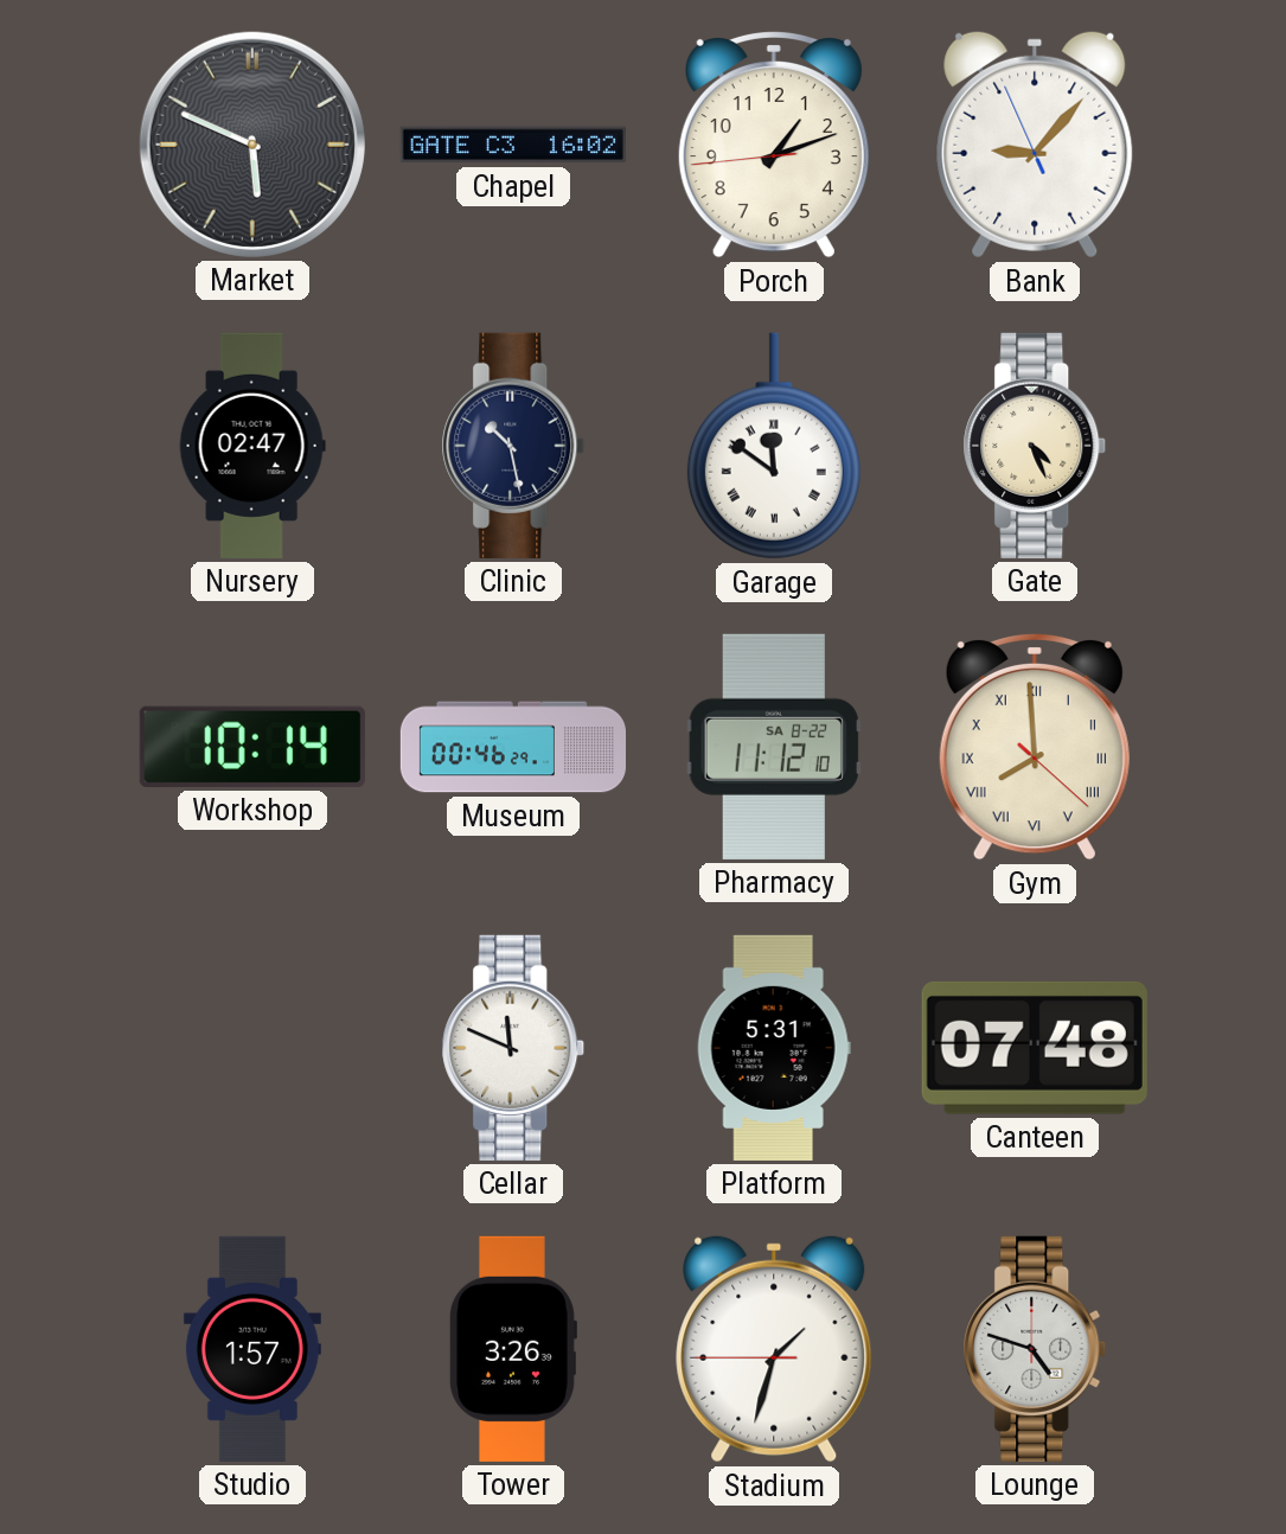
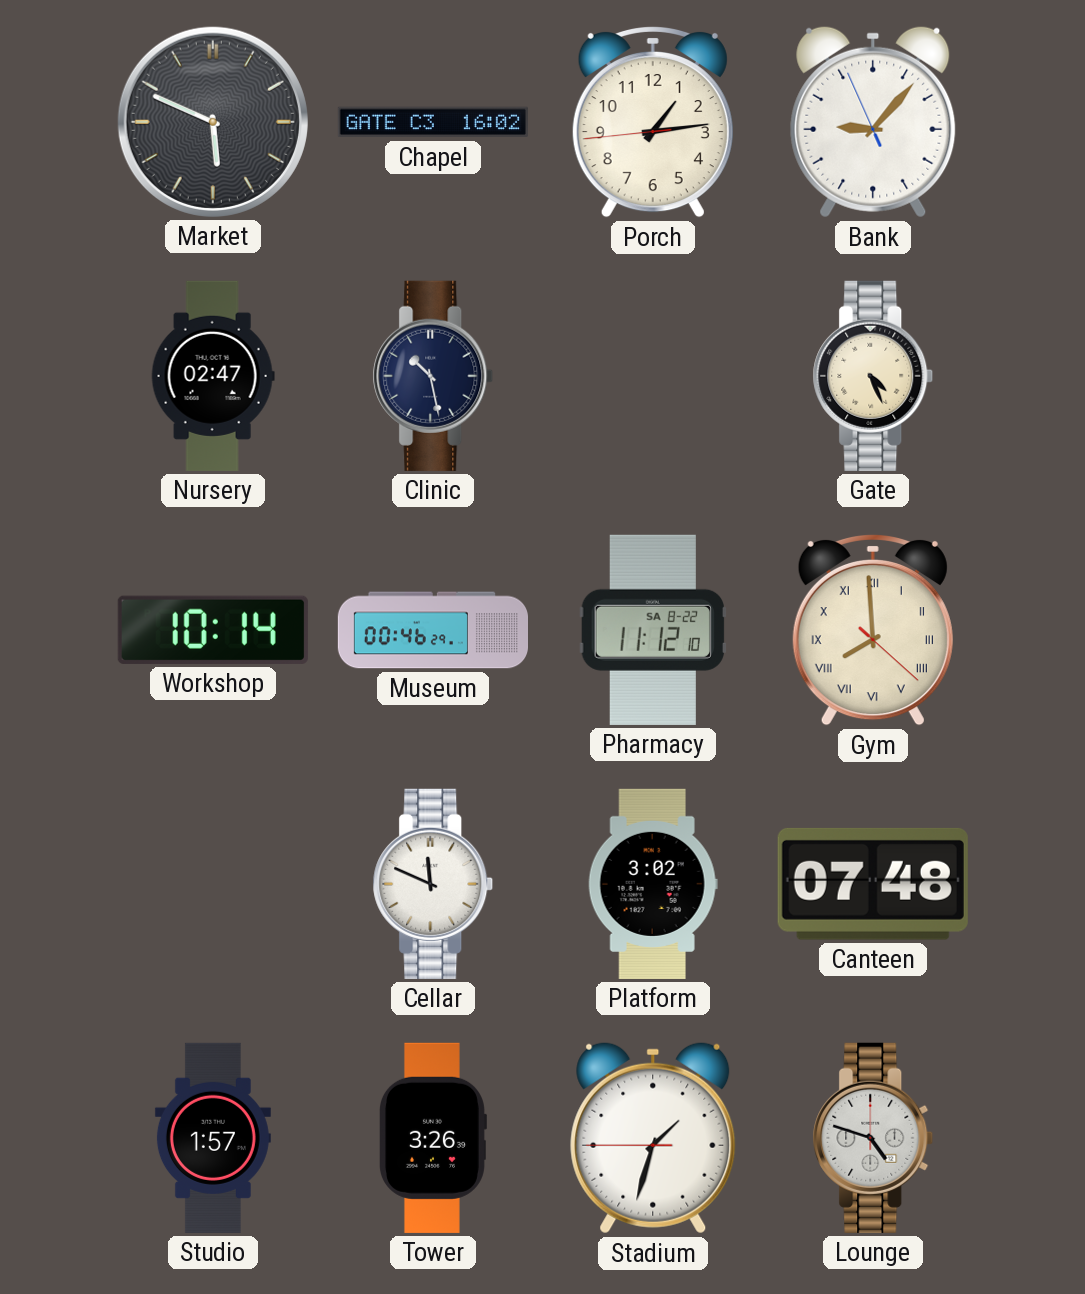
Porch: 1:11 -> 1:13 (653, 122)
Garage: 11:51 -> none (774, 446)
Platform: 5:31 -> 3:02 (653, 884)
